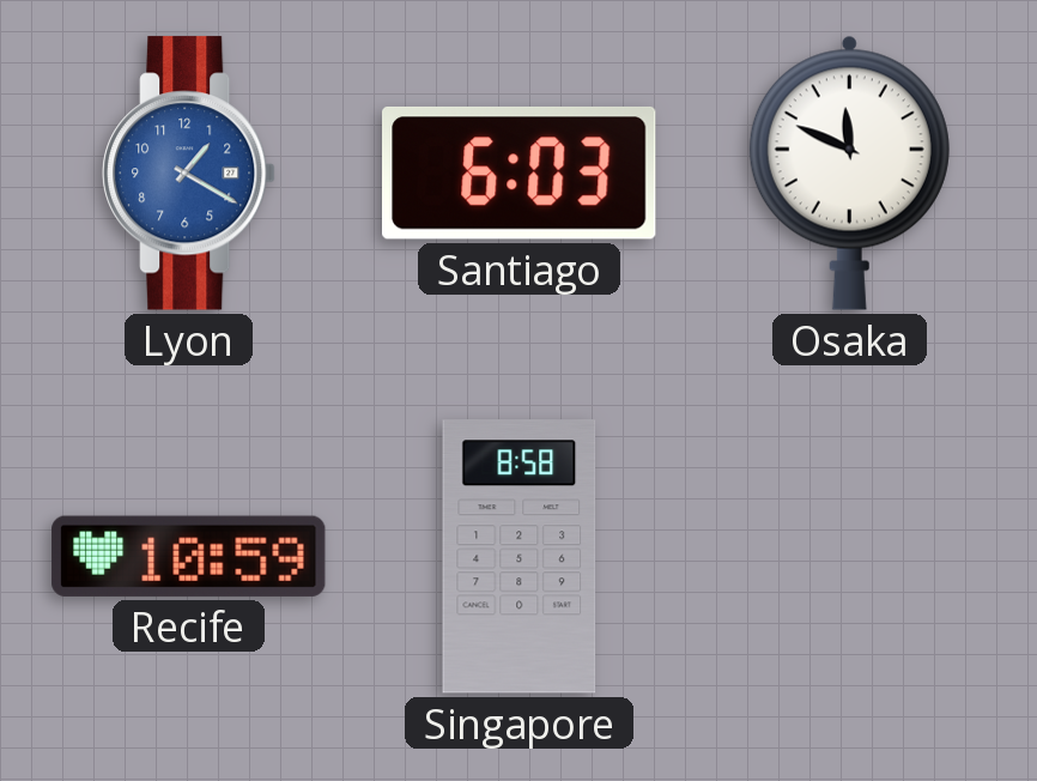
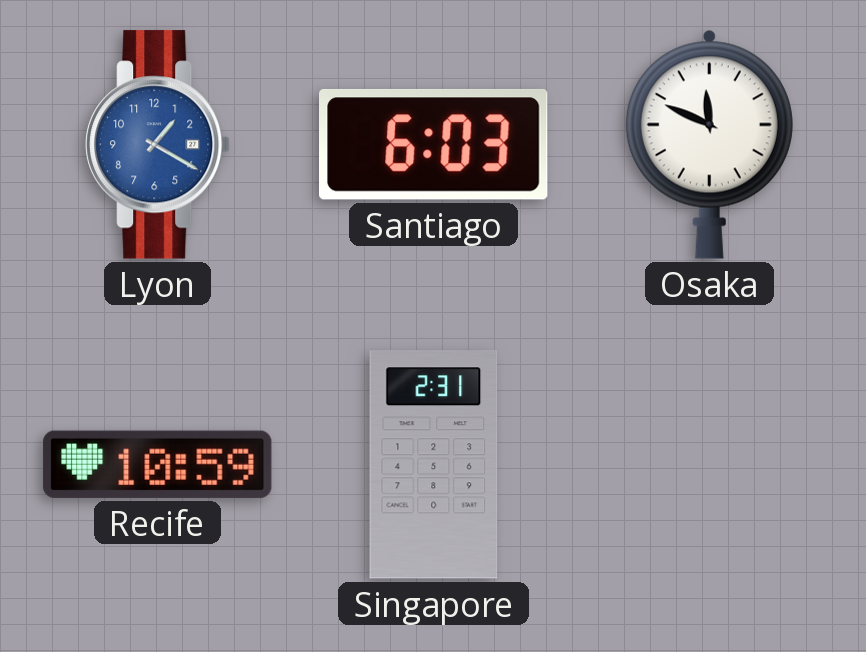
Singapore: 8:58 -> 2:31 (434, 465)
